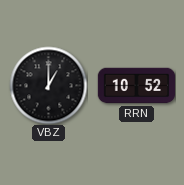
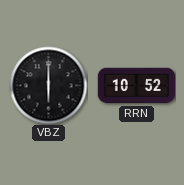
VBZ: 1:00 -> 6:00 (48, 85)
